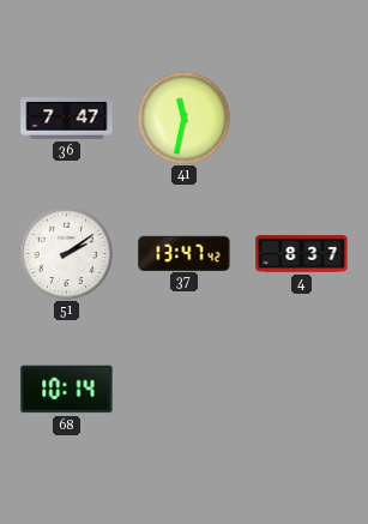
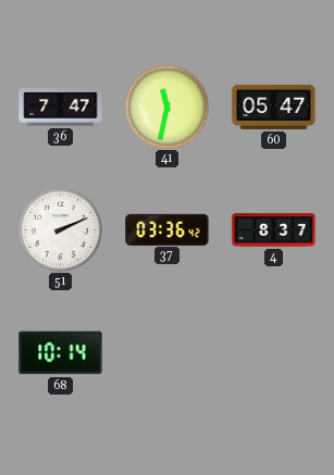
60: none -> 05:47 (274, 107)
51: 2:09 -> 2:11 (60, 229)
37: 13:47 -> 03:36 (168, 229)
